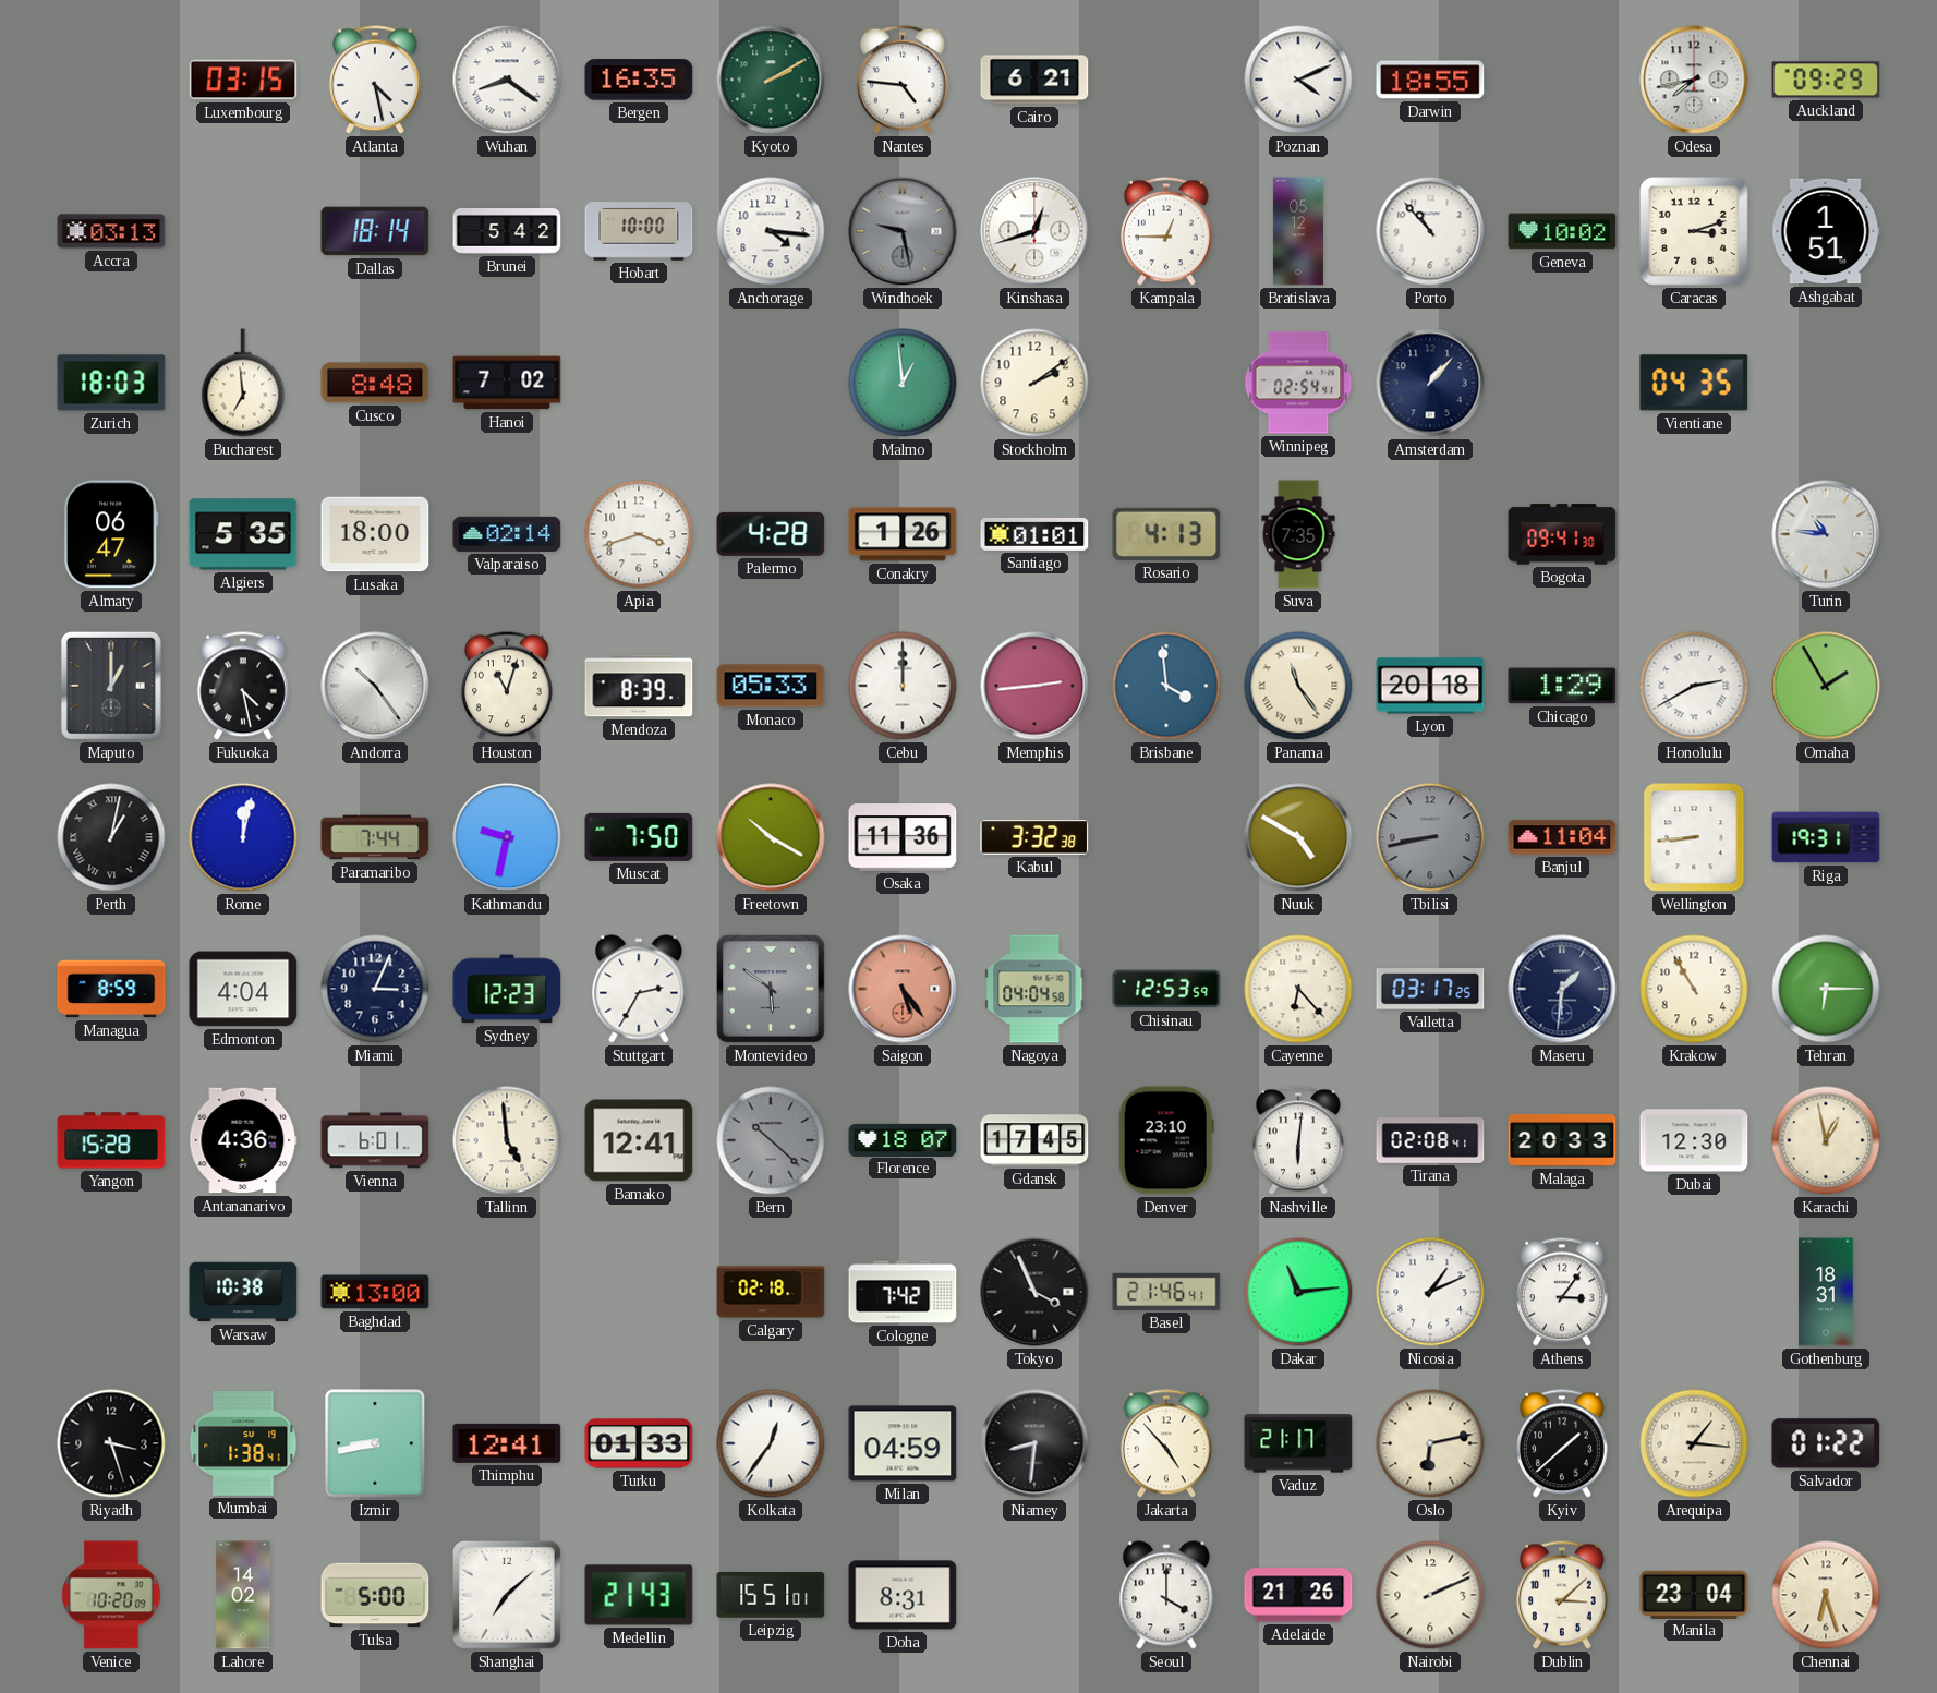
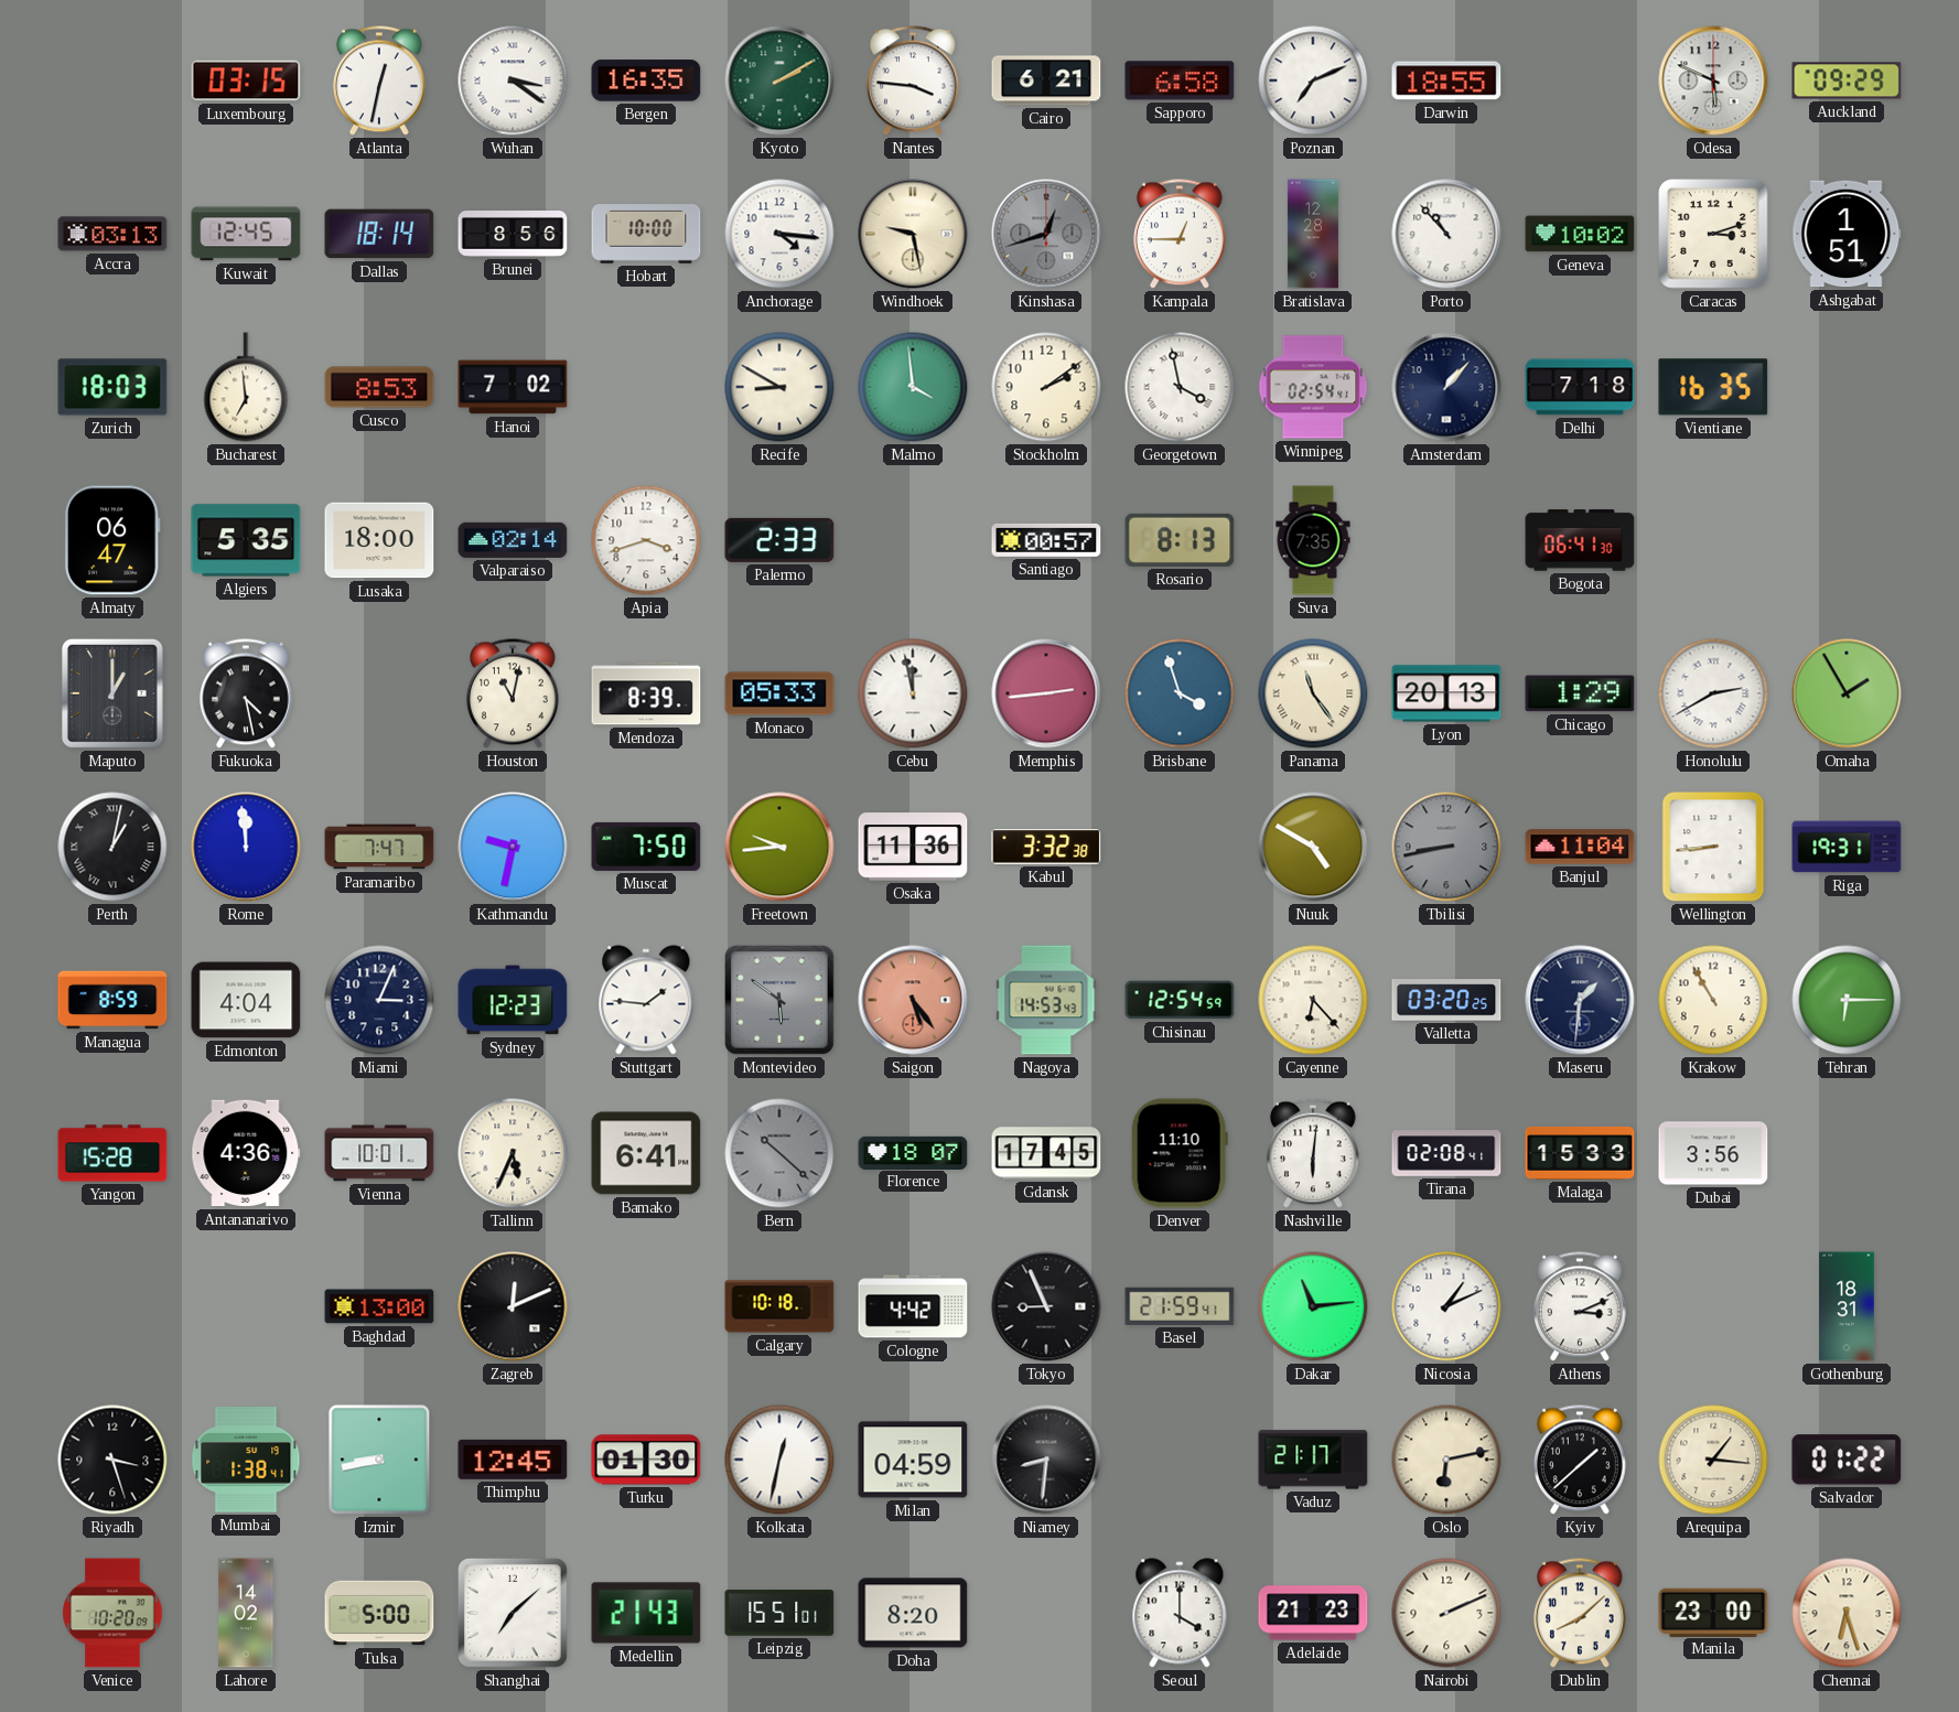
Atlanta: 4:28 -> 12:32 (379, 80)
Wuhan: 8:21 -> 3:21 (513, 80)
Nantes: 4:46 -> 3:46 (913, 80)
Sapporo: none -> 6:58 (1180, 80)
Poznan: 4:11 -> 7:11 (1313, 80)
Odesa: 7:43 -> 5:49 (1713, 80)
Kuwait: none -> 12:45 (246, 234)
Brunei: 5:42 -> 8:56 (513, 235)
Windhoek dial: grey -> cream (913, 234)
Kinshasa dial: white -> grey (1046, 234)
Bratislava: 05:12 -> 12:28 (1313, 234)
Cusco: 8:48 -> 8:53 (379, 387)
Recife: none -> 8:50 (779, 387)
Malmo: 12:59 -> 3:59 (913, 387)
Georgetown: none -> 3:58 (1180, 387)
Delhi: none -> 7:18 (1580, 387)
Vientiane: 04:35 -> 16:35 (1713, 387)
Palermo: 4:28 -> 2:33 (779, 540)
Conakry: 1:26 -> none (903, 534)
Santiago: 01:01 -> 00:57 (1046, 540)
Rosario: 4:13 -> 8:13 (1180, 540)
Bogota: 09:41 -> 06:41 (1580, 540)
Turin: 10:46 -> none (1826, 534)
Andorra: 10:24 -> none (375, 686)
Houston: 11:03 -> 11:02 (513, 693)
Cebu: 12:00 -> 11:58 (913, 693)
Brisbane: 3:59 -> 3:57 (1180, 693)
Lyon: 20:18 -> 20:13 (1446, 693)
Rome: 12:02 -> 11:59 (246, 847)
Paramaribo: 7:44 -> 7:47 (379, 847)
Freetown: 10:20 -> 9:44 (779, 847)
Stuttgart: 2:35 -> 1:46 (646, 1000)
Nagoya: 04:04 -> 14:53 (1046, 1000)
Chisinau: 12:53 -> 12:54 (1180, 1000)
Valletta: 03:17 -> 03:20 (1446, 1000)
Vienna: 6:01 -> 10:01 (379, 1153)
Tallinn: 4:59 -> 5:34 (513, 1153)
Bamako: 12:41 -> 6:41 (646, 1153)
Denver: 23:10 -> 11:10 (1180, 1153)
Malaga: 20:33 -> 15:33 (1580, 1154)
Dubai: 12:30 -> 3:56 (1713, 1153)
Karachi: 12:58 -> none (1826, 1140)
Warsaw: 10:38 -> none (243, 1292)
Zagreb: none -> 12:11 (513, 1306)
Calgary: 02:18 -> 10:18 (779, 1306)
Cologne: 7:42 -> 4:42 (913, 1306)
Tokyo: 3:56 -> 8:56 (1046, 1306)
Basel: 21:46 -> 21:59 (1180, 1306)
Athens: 3:06 -> 3:11 (1580, 1306)
Thimphu: 12:41 -> 12:45 (513, 1460)
Turku: 01:33 -> 01:30 (646, 1460)
Kolkata: 12:36 -> 12:32 (779, 1460)
Jakarta: 4:53 -> none (1166, 1443)
Doha: 8:31 -> 8:20 (913, 1613)
Adelaide: 21:26 -> 21:23 (1313, 1613)
Dublin: 3:08 -> 8:08 (1580, 1613)
Manila: 23:04 -> 23:00 (1713, 1612)
